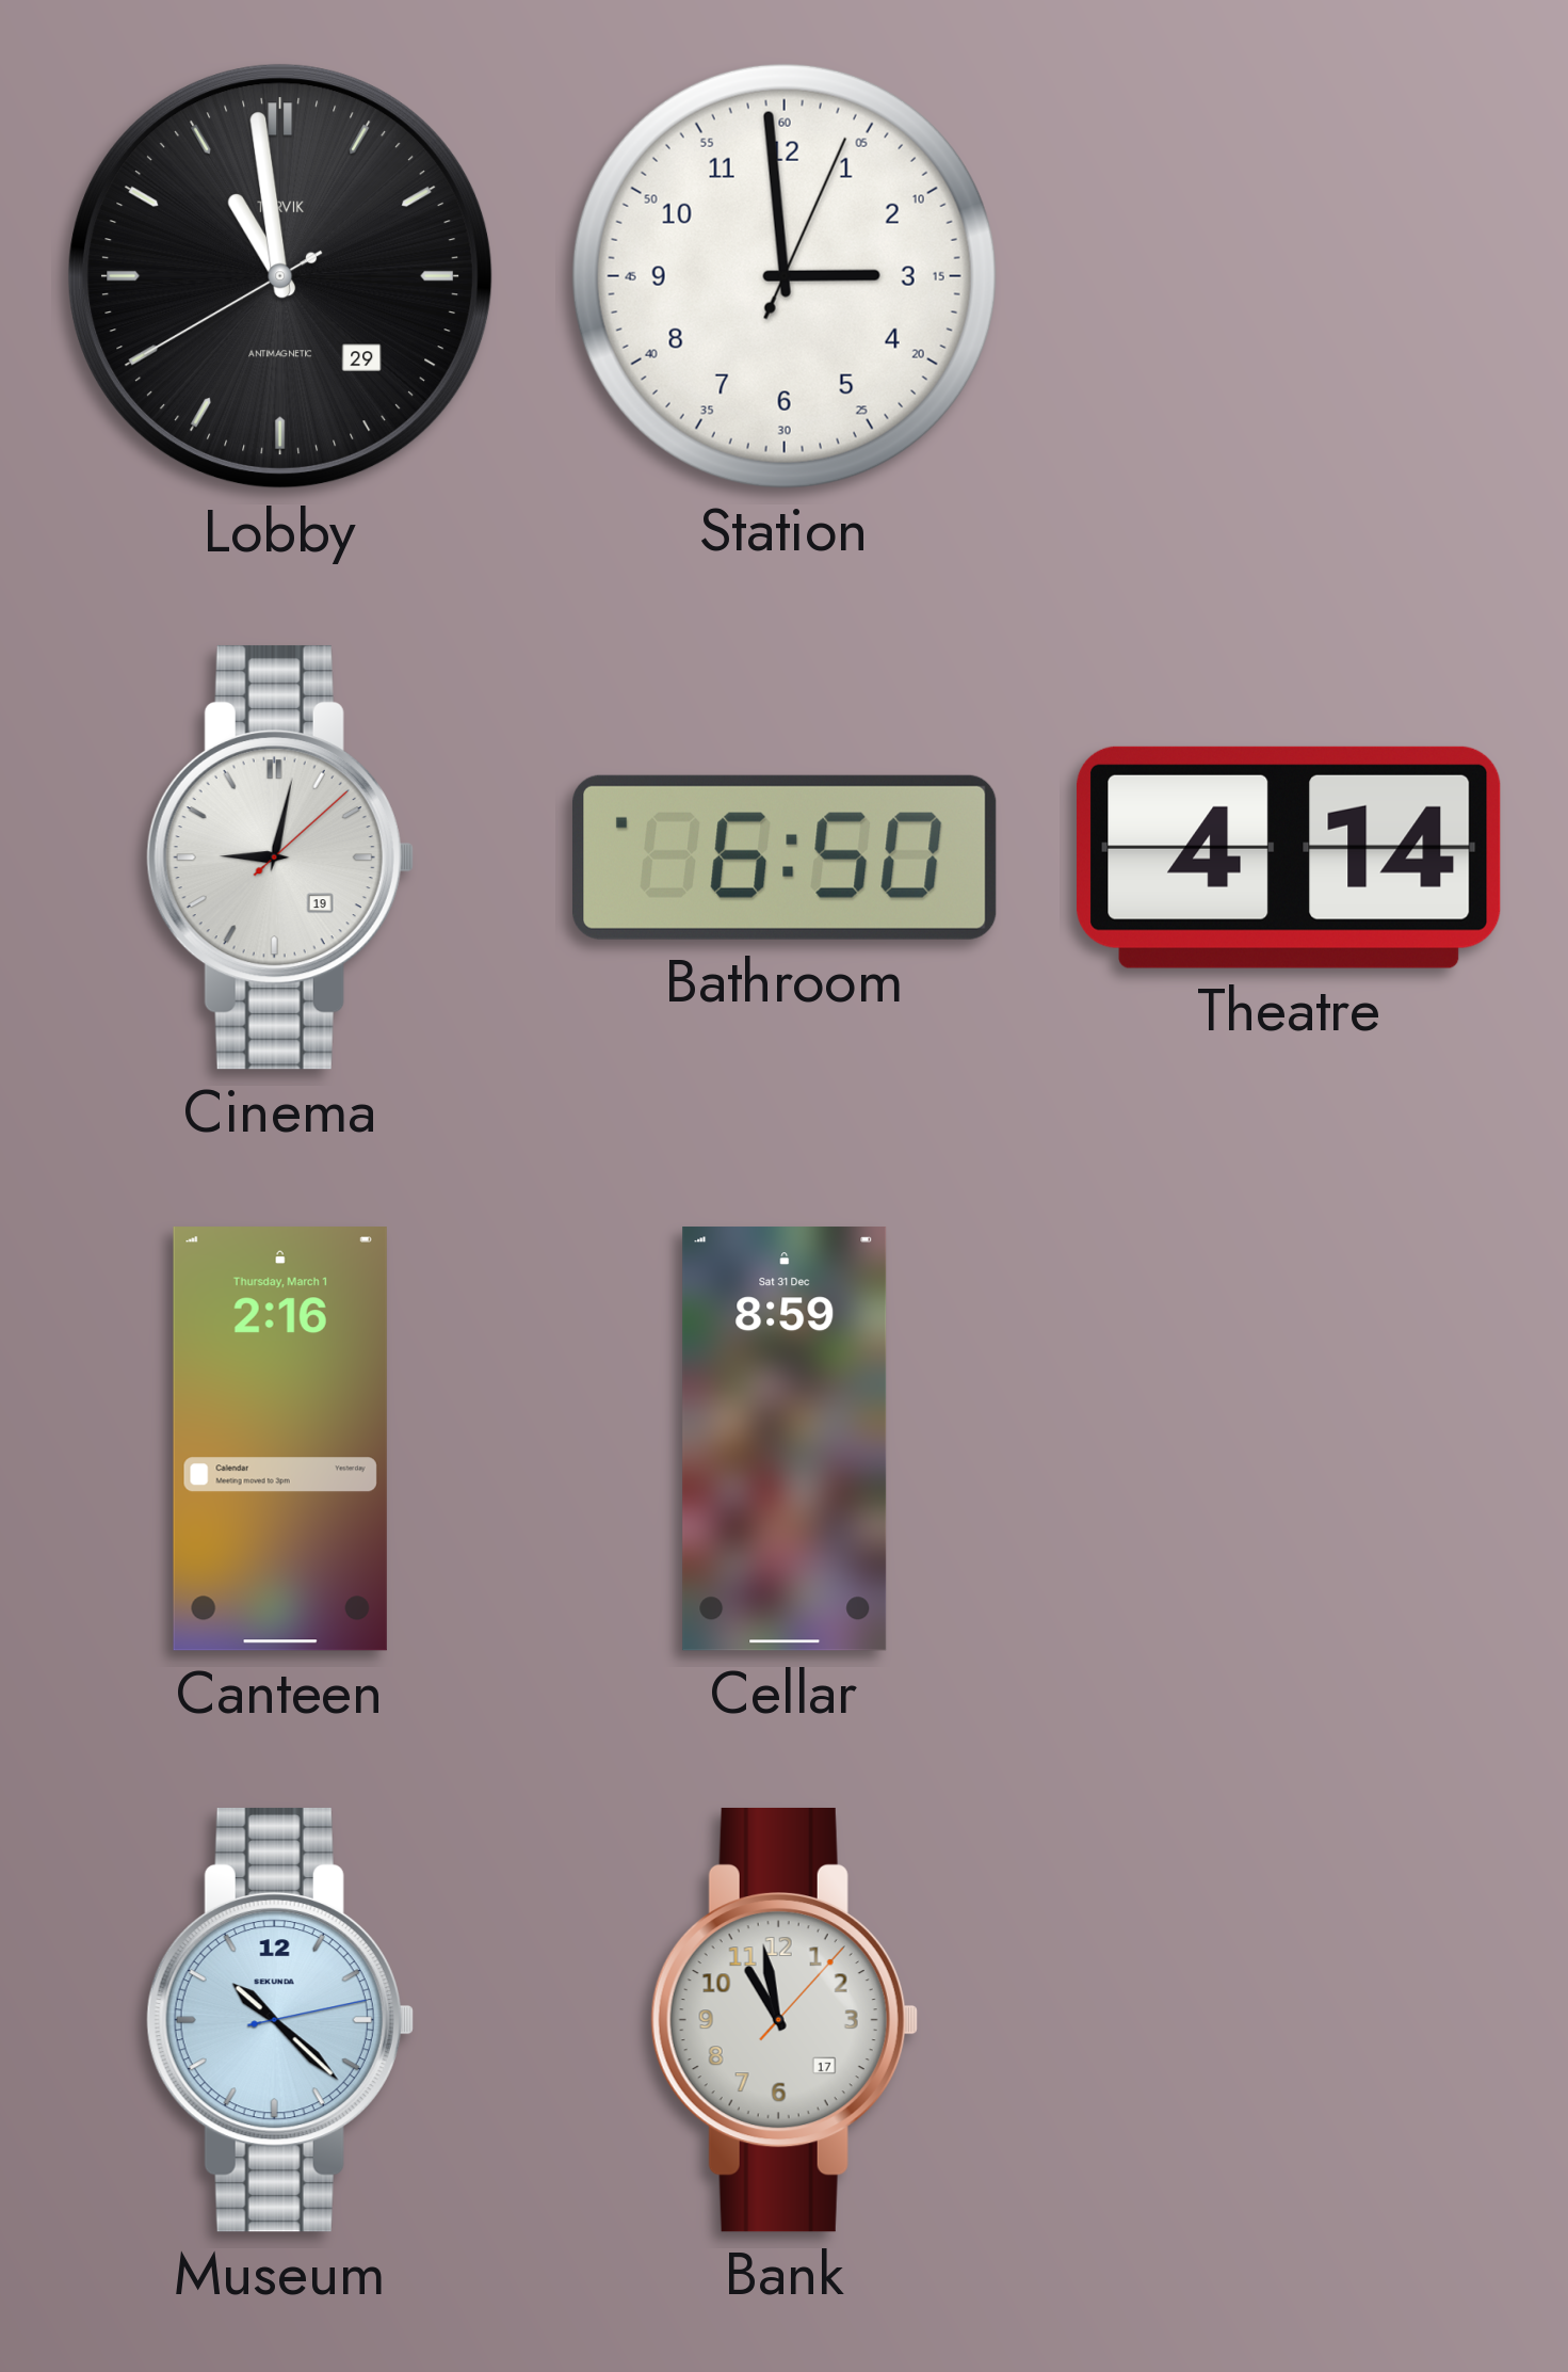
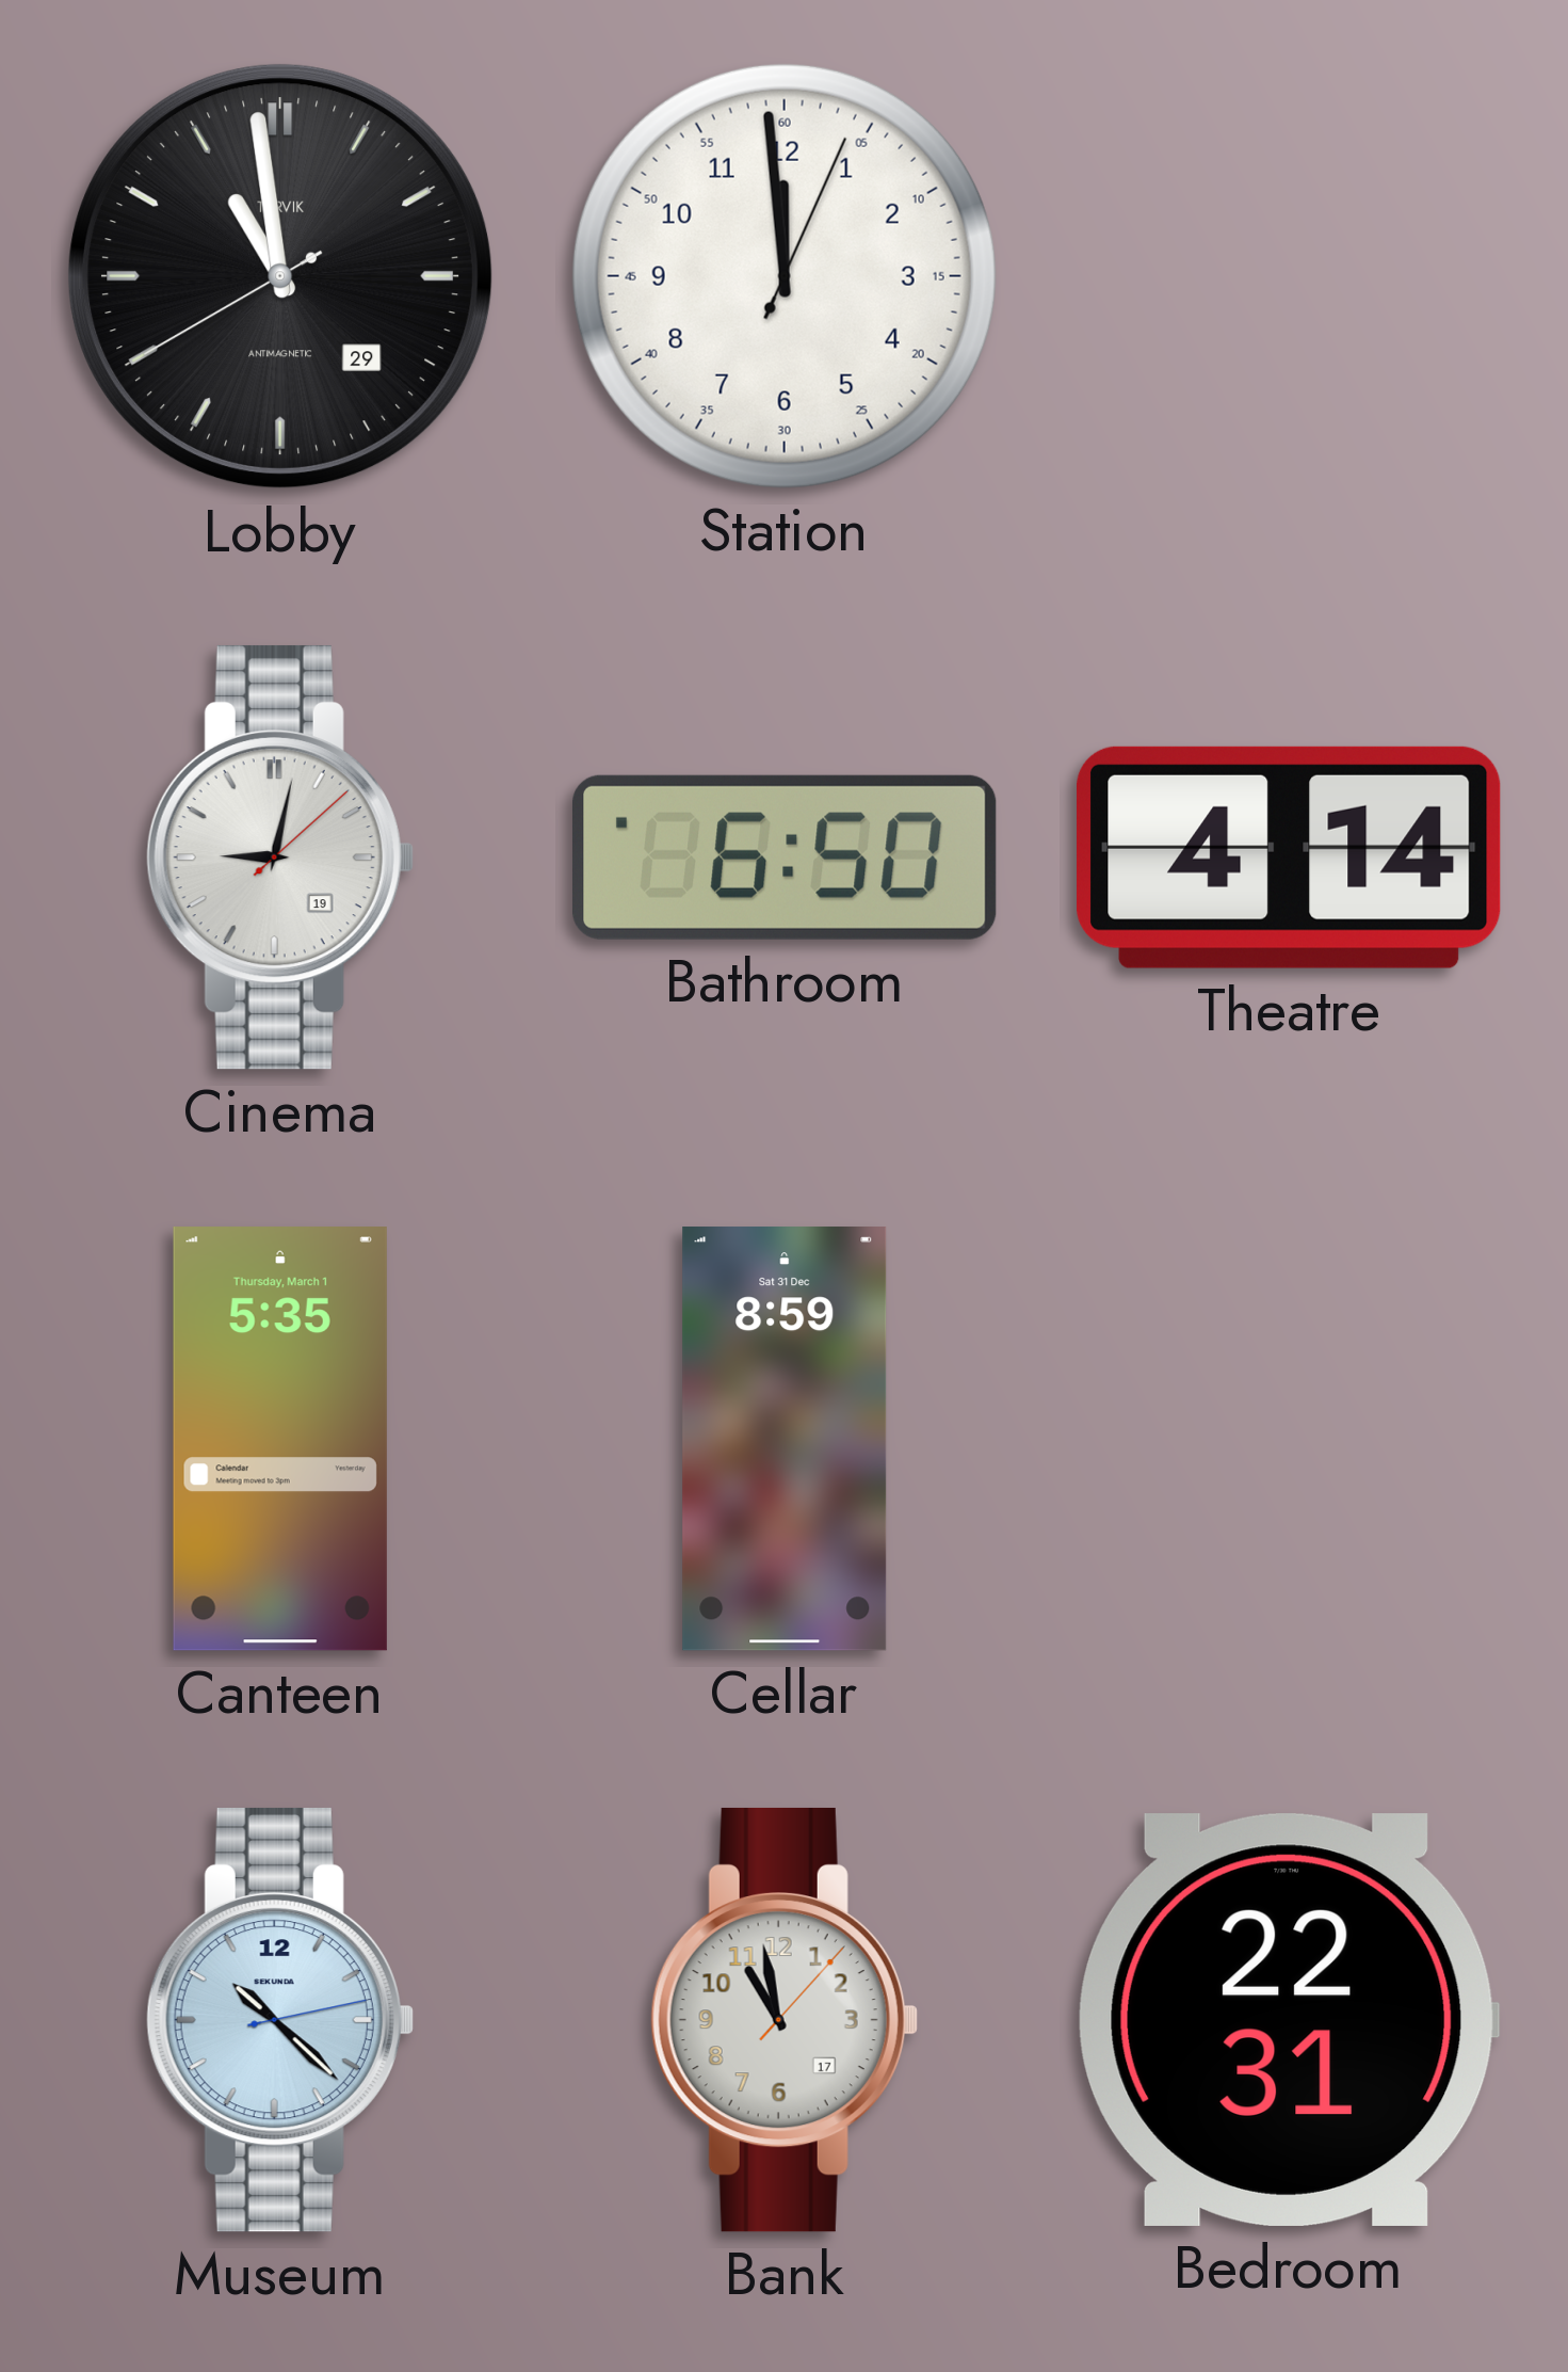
Station: 2:59 -> 11:59 (785, 276)
Canteen: 2:16 -> 5:35 (280, 1439)
Bedroom: none -> 22:31 (1289, 2020)
